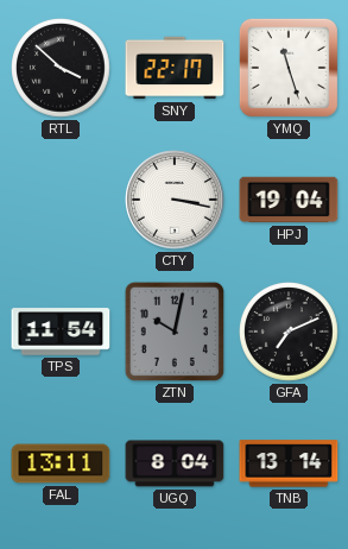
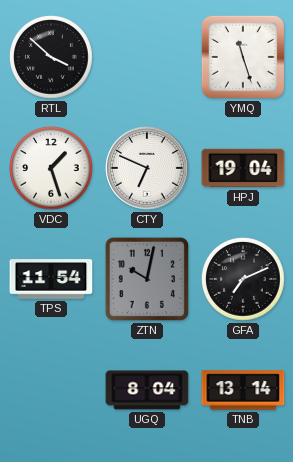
SNY: 22:17 -> none (175, 68)
VDC: none -> 1:27 (52, 169)
CTY: 3:17 -> 6:49 (147, 168)
FAL: 13:11 -> none (61, 463)
